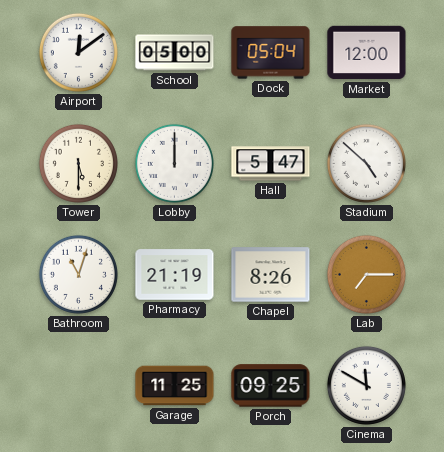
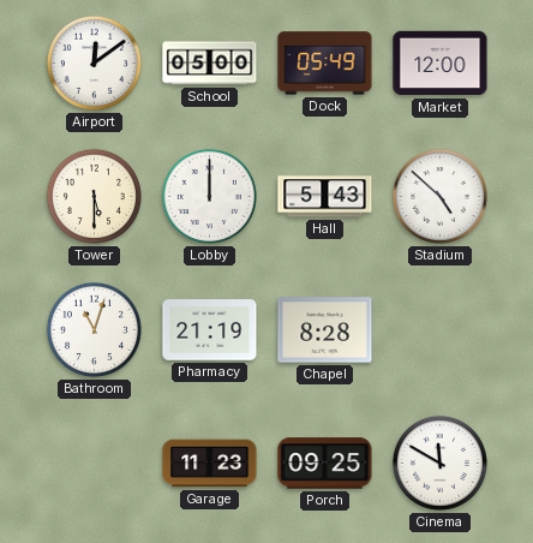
Dock: 05:04 -> 05:49 (325, 64)
Hall: 5:47 -> 5:43 (325, 197)
Chapel: 8:26 -> 8:28 (325, 330)
Lab: 7:15 -> none (366, 274)
Garage: 11:25 -> 11:23 (210, 464)
